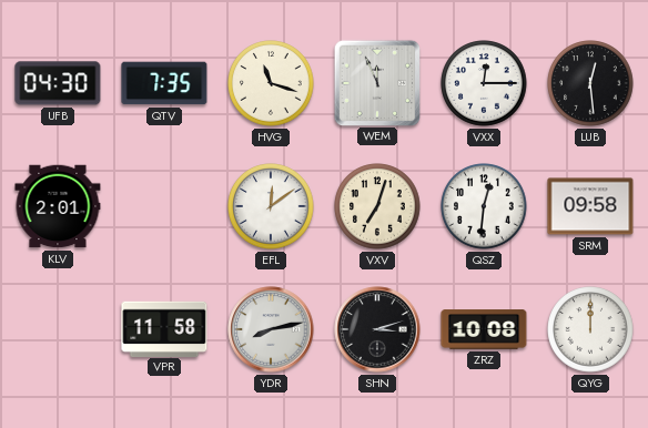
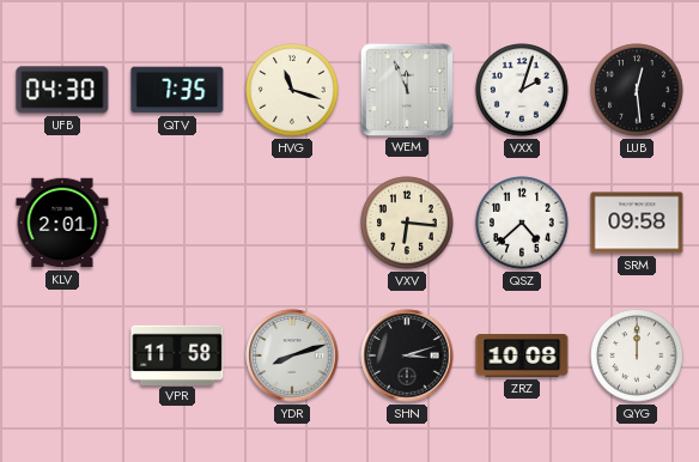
VXX: 12:15 -> 2:03 (522, 90)
EFL: 12:09 -> none (271, 206)
VXV: 7:03 -> 6:16 (407, 223)
QSZ: 12:31 -> 4:38 (522, 223)
YDR: 8:13 -> 8:12 (292, 355)
